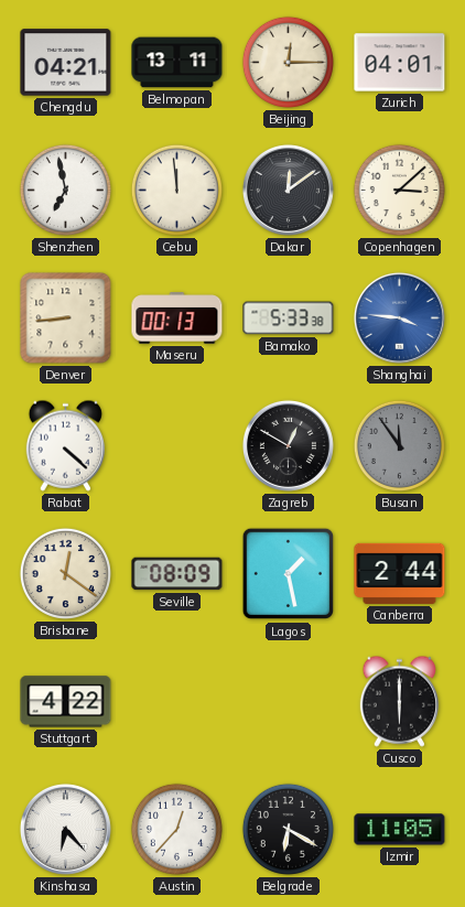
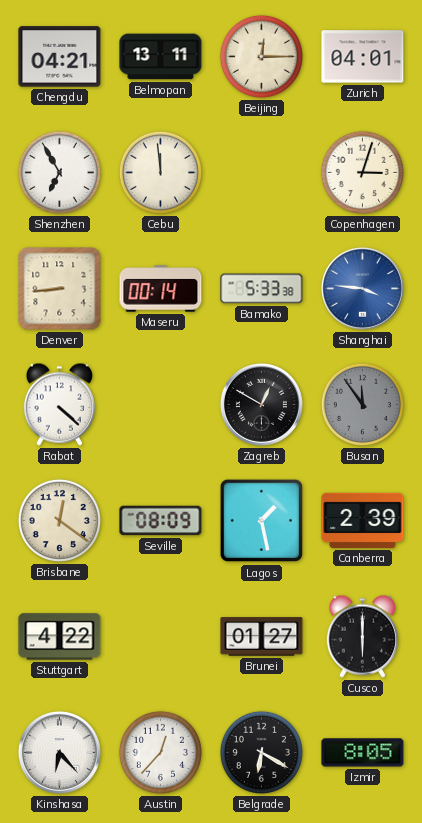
Shenzhen: 6:58 -> 6:55 (59, 172)
Dakar: 12:09 -> none (288, 190)
Copenhagen: 3:08 -> 3:03 (362, 172)
Maseru: 00:13 -> 00:14 (161, 289)
Canberra: 2:44 -> 2:39 (363, 520)
Brunei: none -> 01:27 (262, 637)
Izmir: 11:05 -> 8:05 (363, 753)
